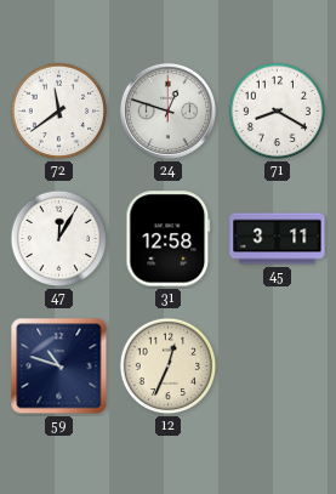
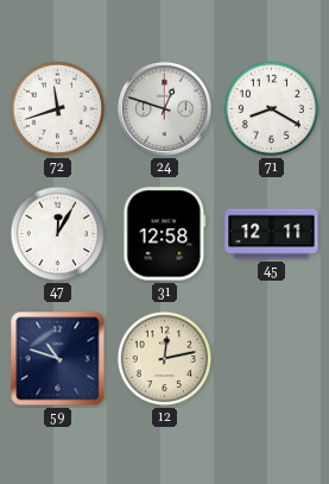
72: 11:39 -> 11:42 (58, 109)
45: 3:11 -> 12:11 (272, 234)
12: 12:34 -> 12:13 (165, 359)
